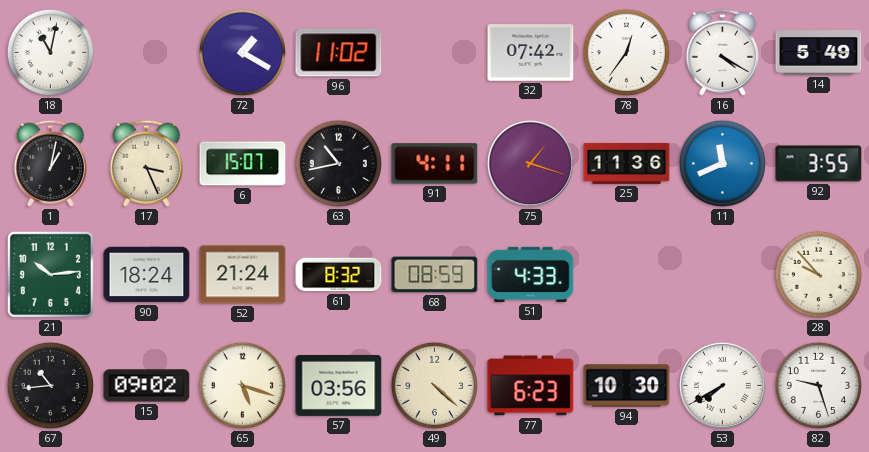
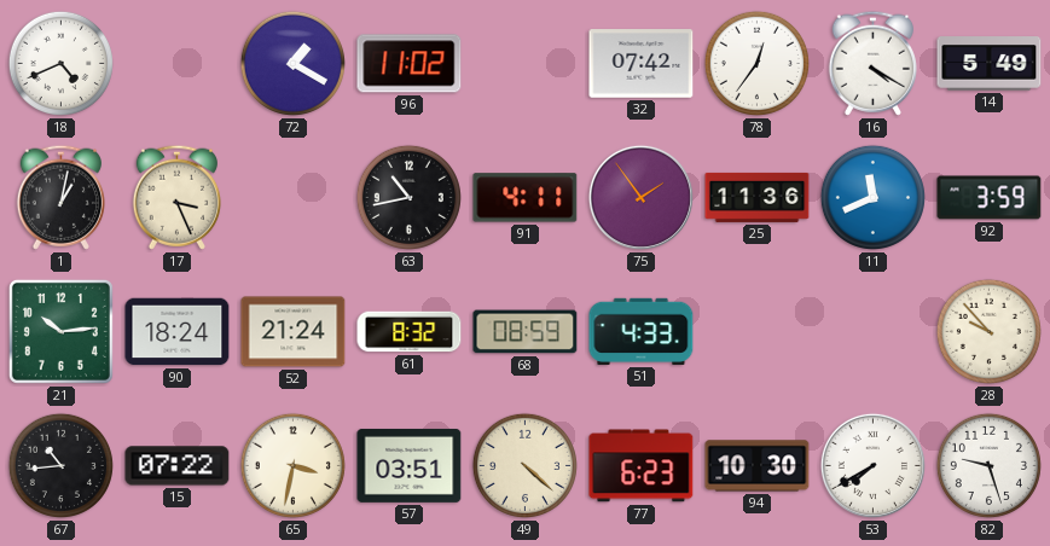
18: 11:02 -> 4:41 (60, 63)
6: 15:07 -> none (243, 164)
75: 1:18 -> 1:54 (640, 197)
92: 3:55 -> 3:59 (990, 198)
15: 09:02 -> 07:22 (178, 466)
65: 5:18 -> 3:32 (292, 465)
57: 03:56 -> 03:51 (410, 465)
